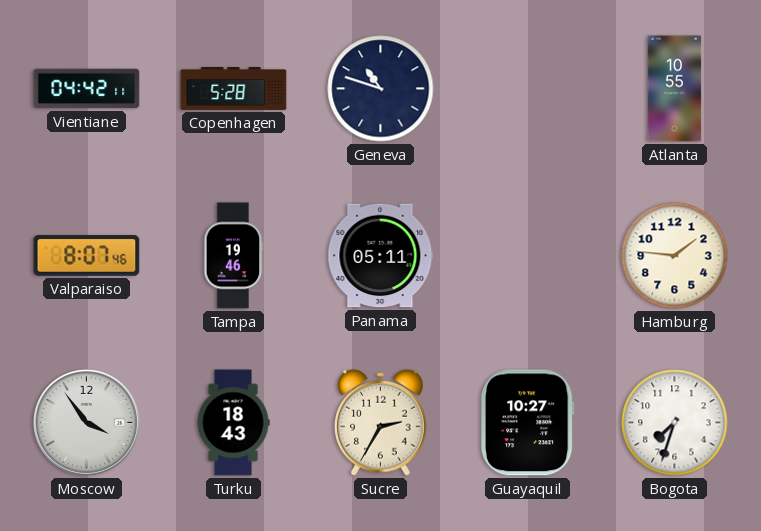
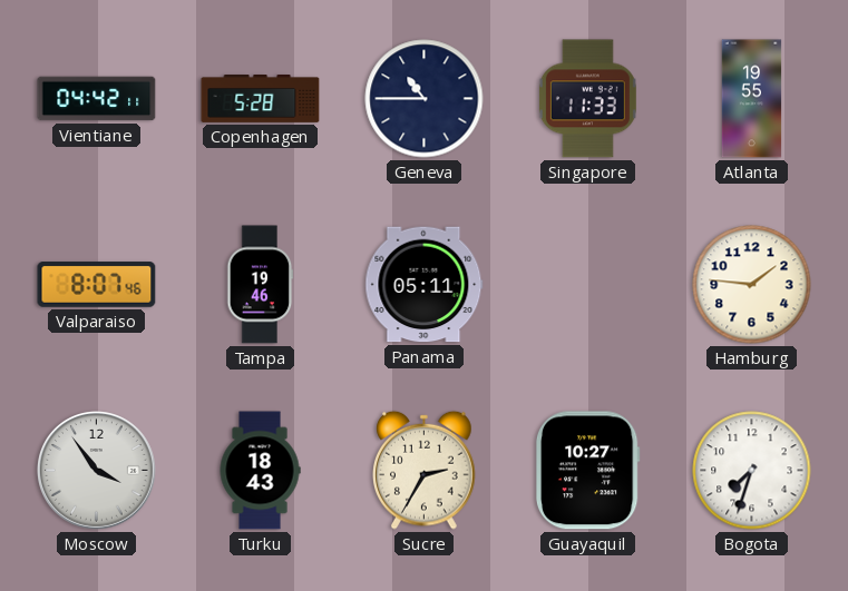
Geneva: 10:48 -> 10:45 (425, 99)
Singapore: none -> 11:33 (587, 99)
Atlanta: 10:55 -> 19:55 (752, 99)
